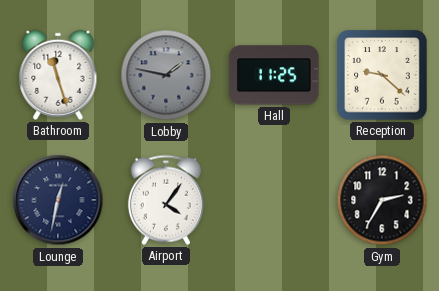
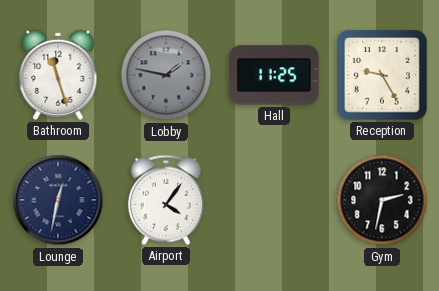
Reception: 9:22 -> 9:25 (382, 75)
Gym: 2:35 -> 2:32 (382, 200)
